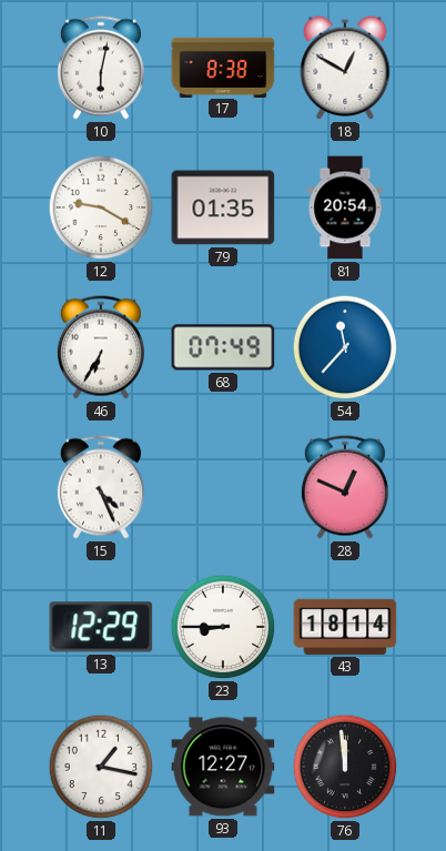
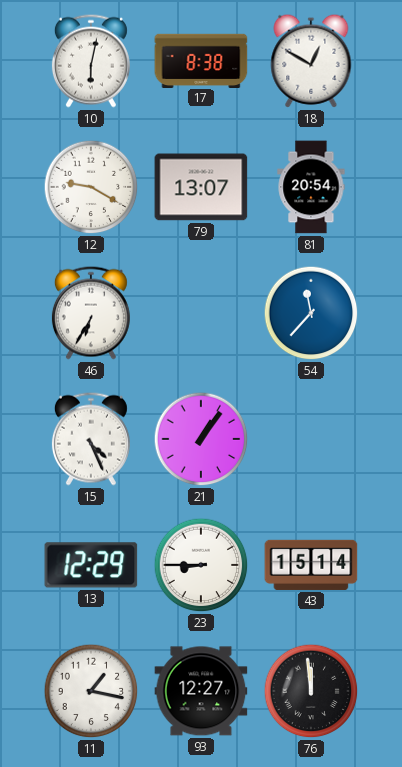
79: 01:35 -> 13:07 (201, 187)
68: 07:49 -> none (223, 347)
21: none -> 1:06 (201, 439)
28: 12:49 -> none (345, 487)
43: 18:14 -> 15:14 (311, 565)
